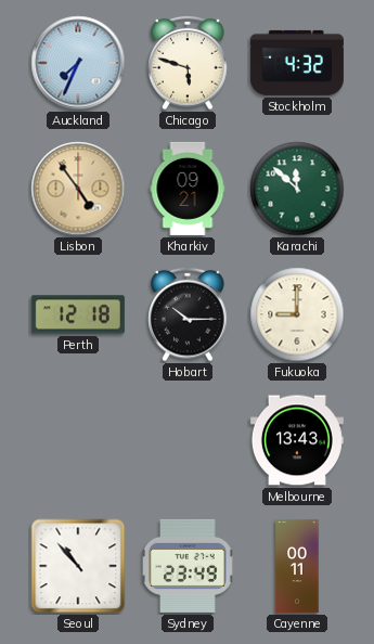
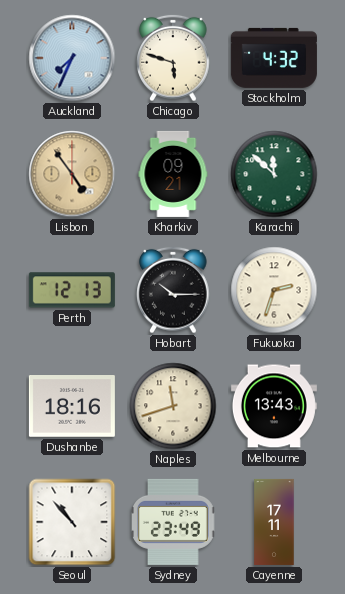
Perth: 12:18 -> 12:13 (72, 290)
Fukuoka: 9:00 -> 2:33 (274, 290)
Dushanbe: none -> 18:16 (72, 407)
Naples: none -> 11:42 (173, 406)
Cayenne: 00:11 -> 17:11 (274, 522)
